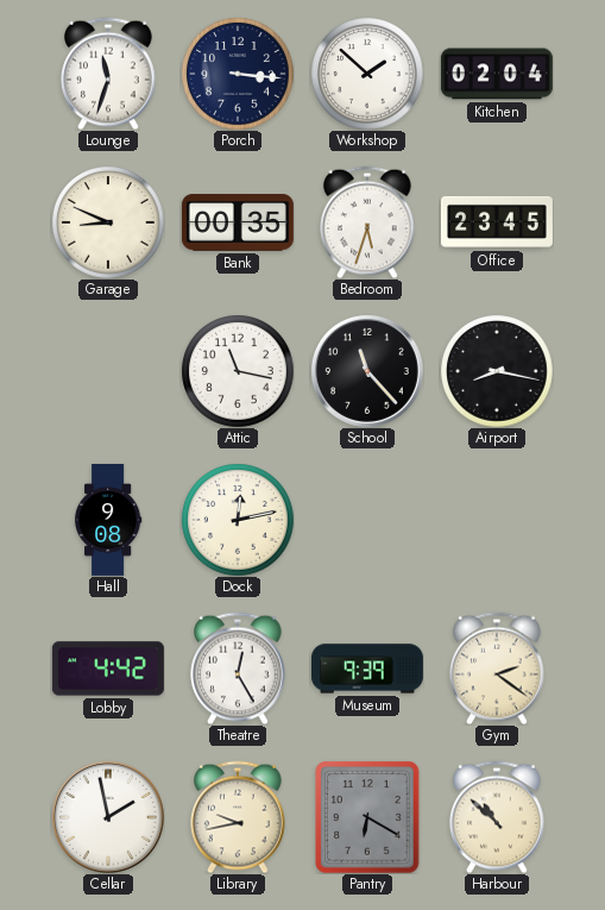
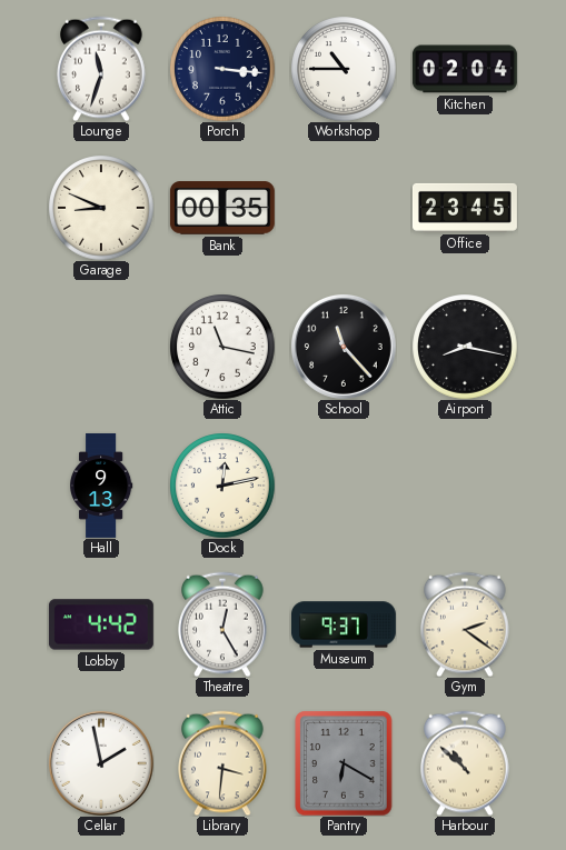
Workshop: 1:52 -> 10:45 (344, 69)
Bedroom: 5:33 -> none (367, 222)
Hall: 9:08 -> 9:13 (101, 486)
Museum: 9:39 -> 9:37 (344, 624)
Library: 9:43 -> 3:31 (222, 763)
